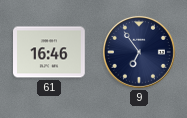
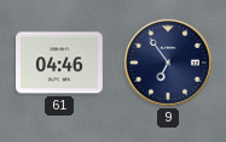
61: 16:46 -> 04:46 (60, 63)
